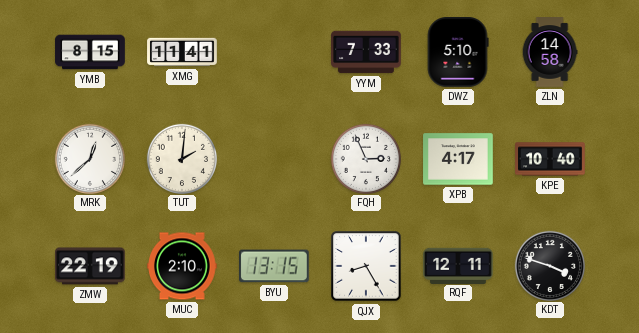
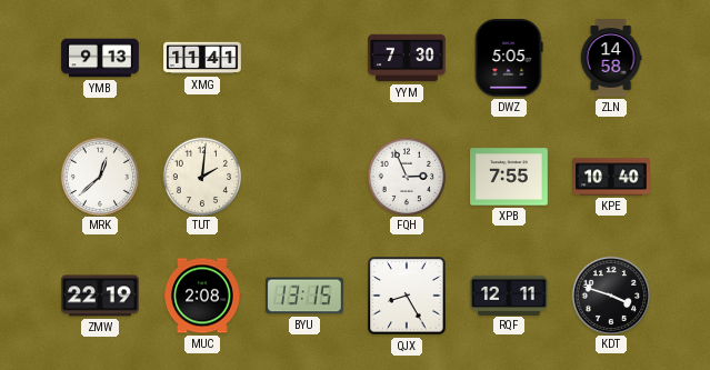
YMB: 8:15 -> 9:13 (100, 58)
YYM: 7:33 -> 7:30 (407, 58)
DWZ: 5:10 -> 5:05 (509, 59)
XPB: 4:17 -> 7:55 (509, 177)
MUC: 2:10 -> 2:08 (202, 296)
